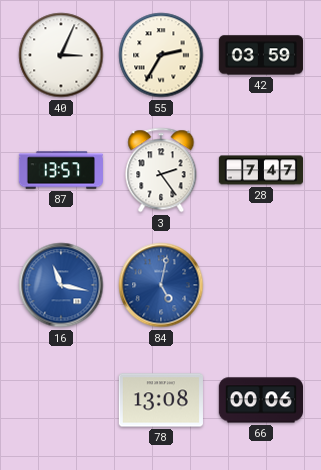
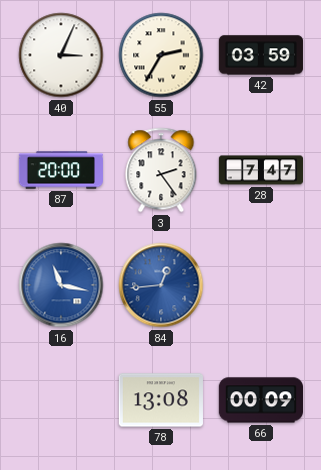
87: 13:57 -> 20:00 (61, 170)
84: 5:02 -> 12:44 (161, 285)
66: 00:06 -> 00:09 (260, 400)
